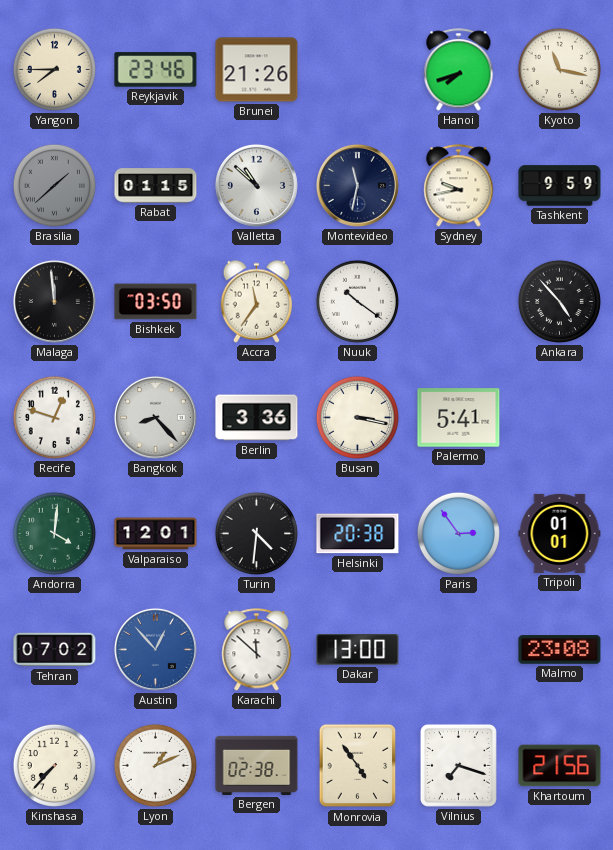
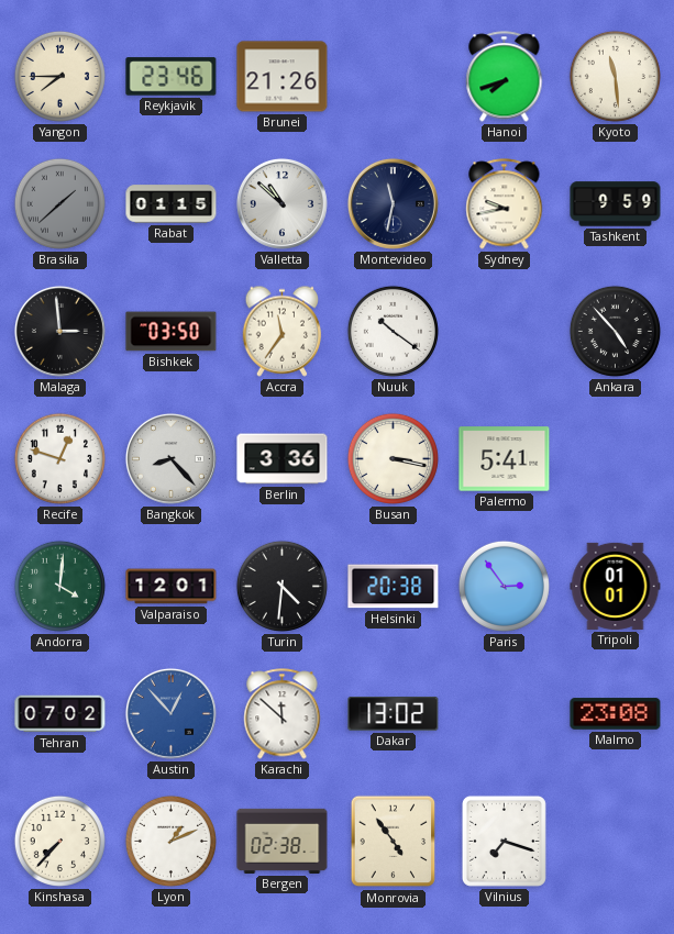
Kyoto: 11:17 -> 11:29 (615, 76)
Malaga: 11:59 -> 2:59 (59, 331)
Dakar: 13:00 -> 13:02 (394, 714)
Khartoum: 21:56 -> none (560, 766)
